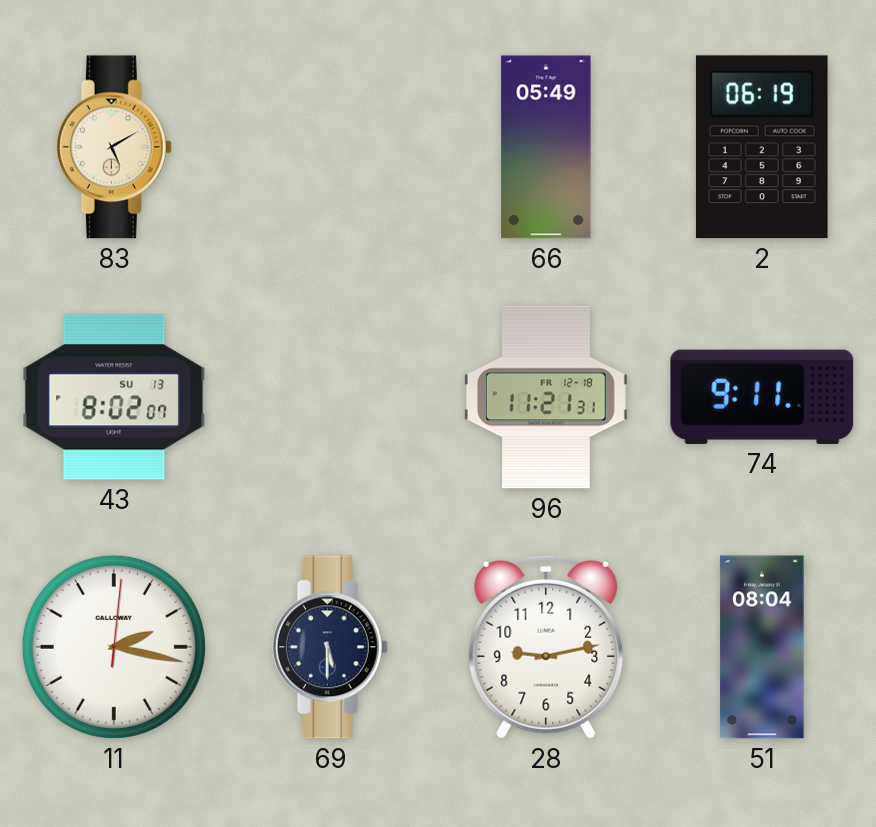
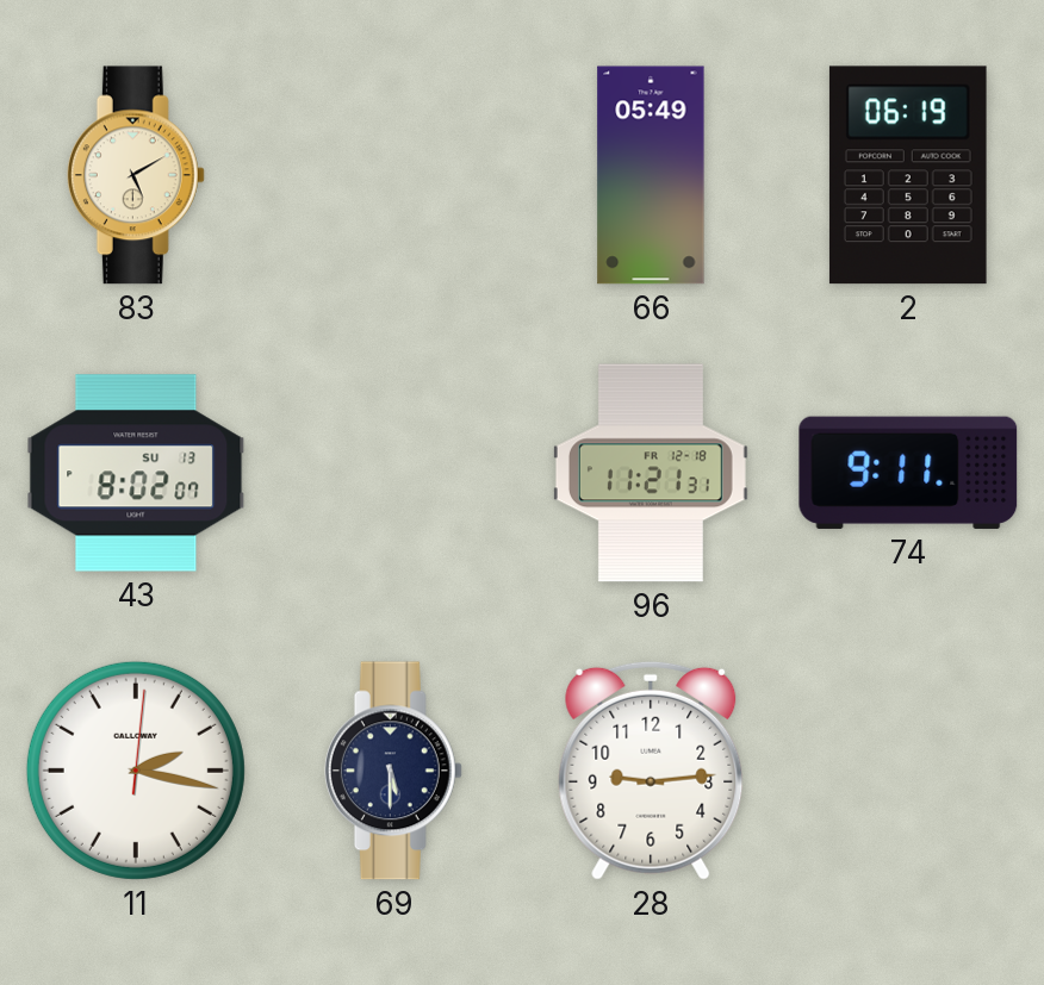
28: 9:13 -> 9:14 (651, 771)
51: 08:04 -> none (762, 647)
